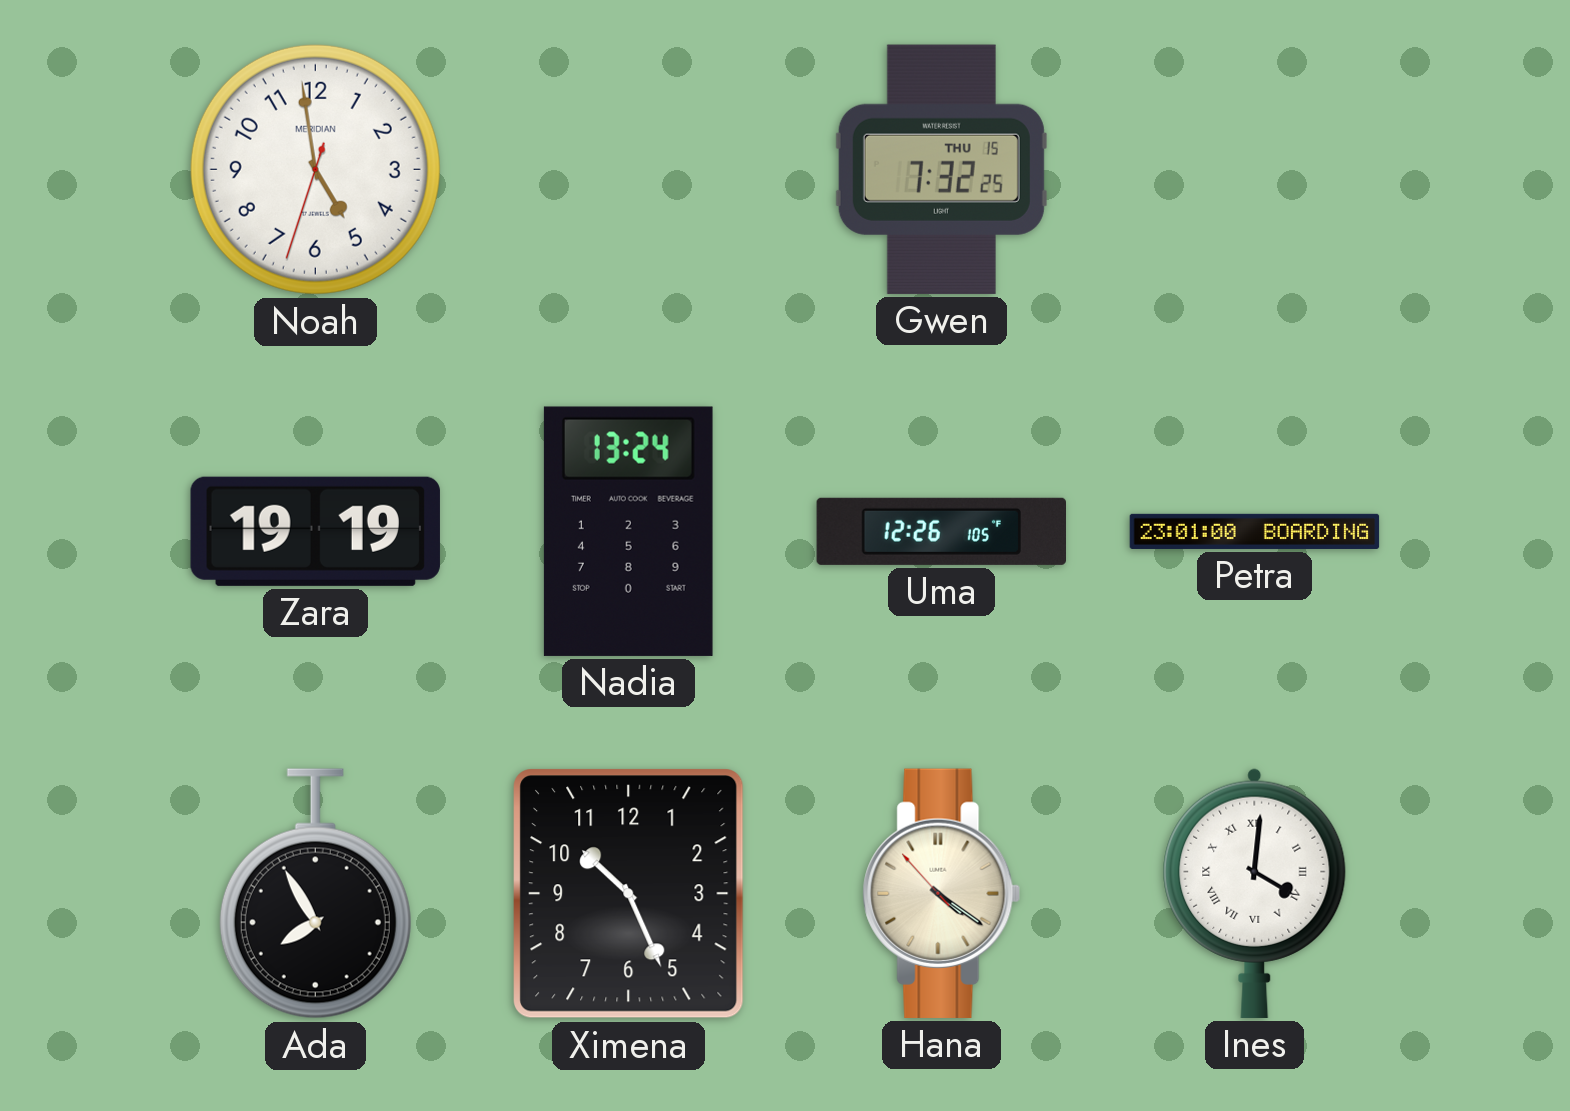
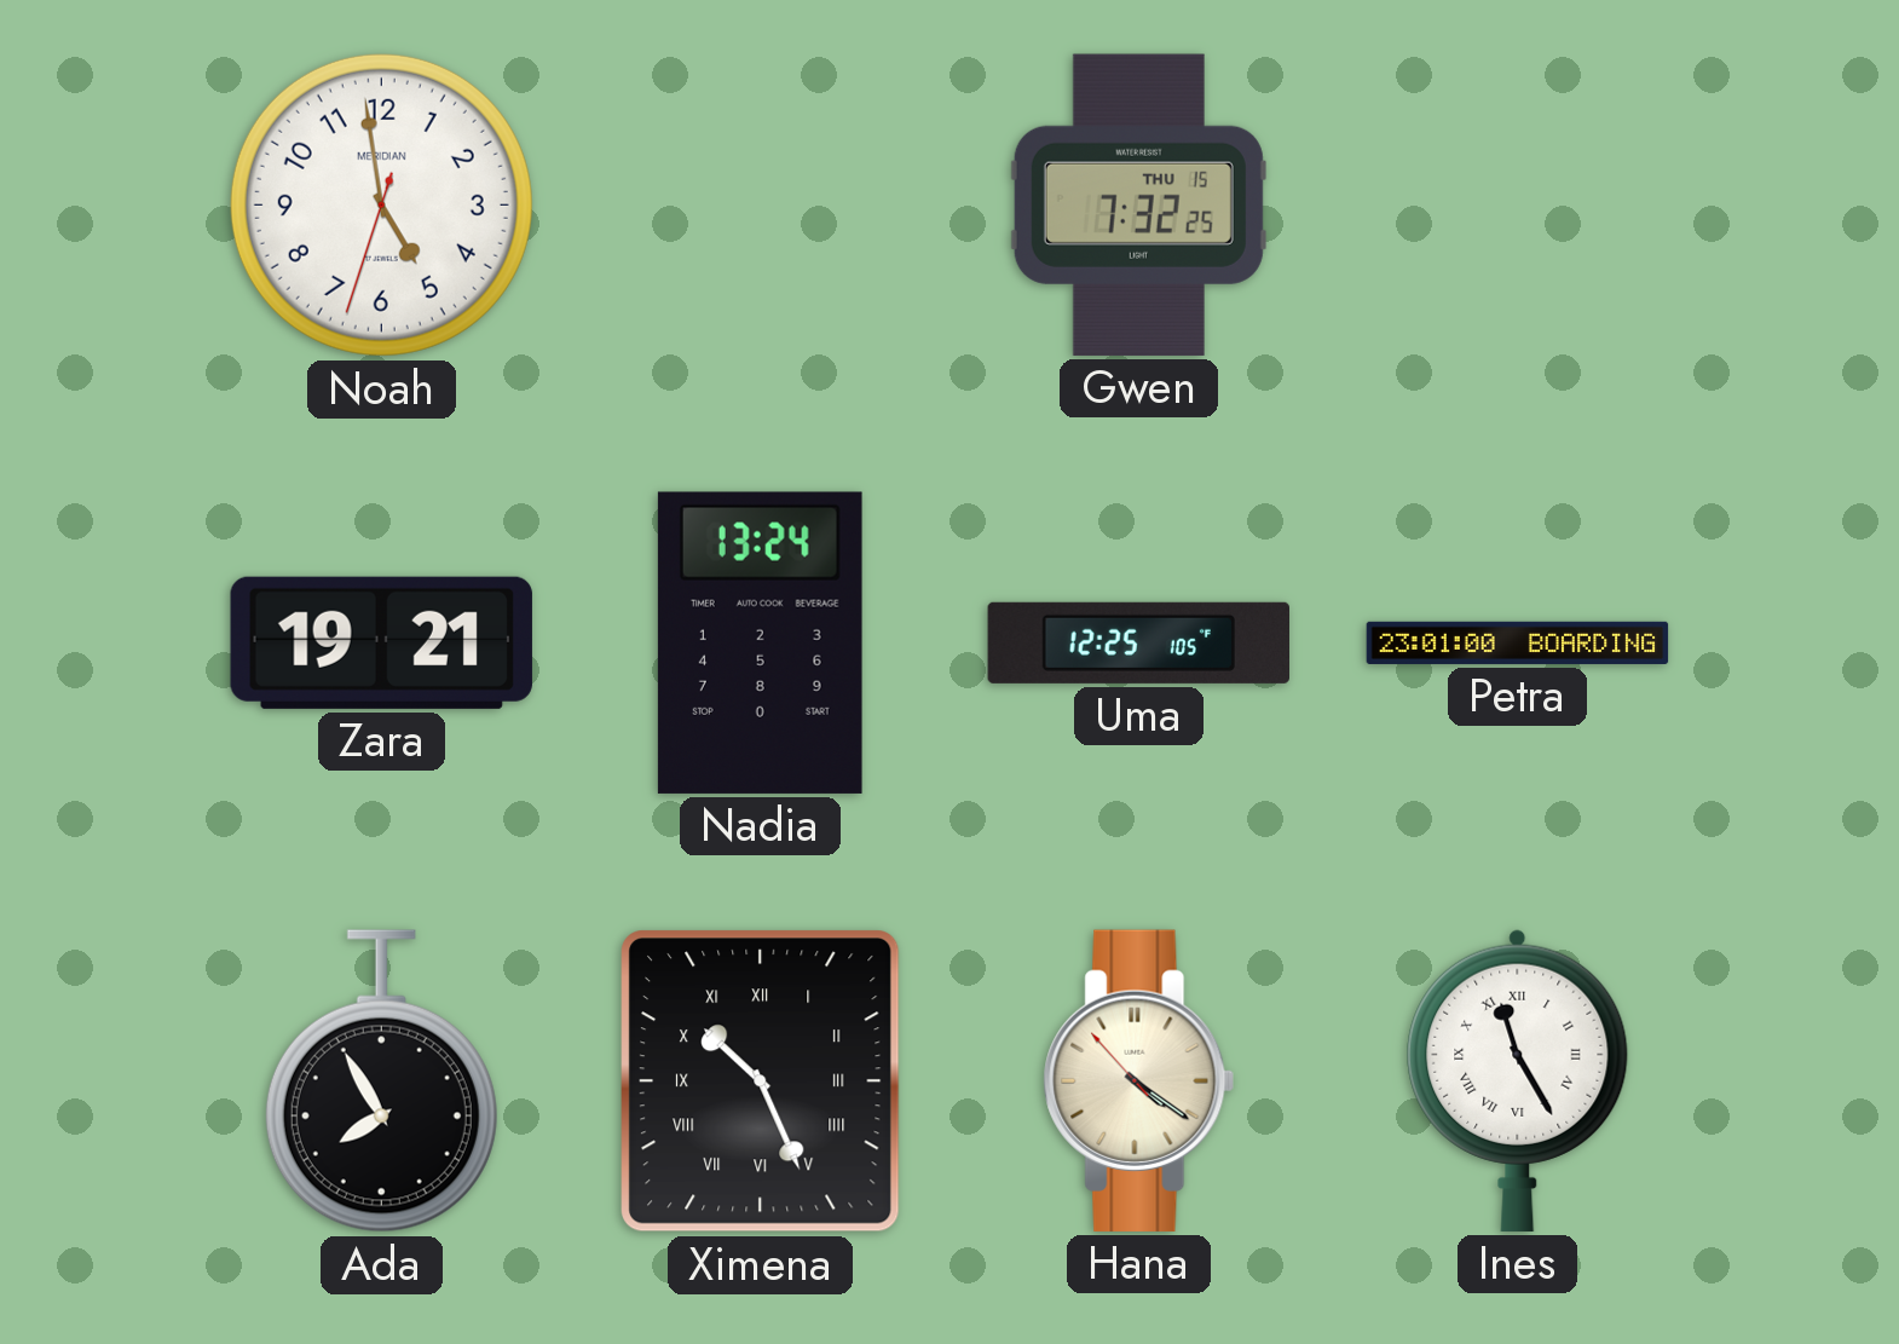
Zara: 19:19 -> 19:21 (381, 642)
Uma: 12:26 -> 12:25 (1138, 642)
Ximena numerals: Arabic -> Roman (761, 1081)
Ines: 4:01 -> 11:25 (1518, 1080)
